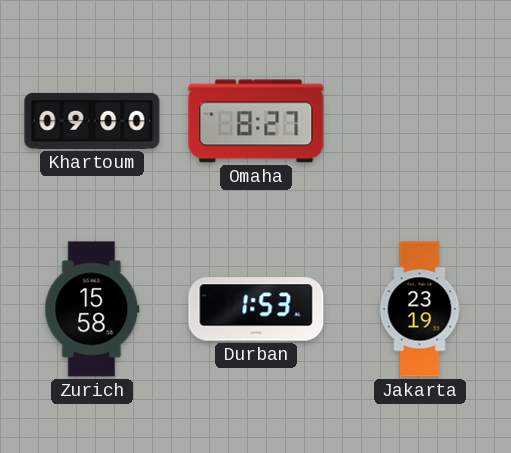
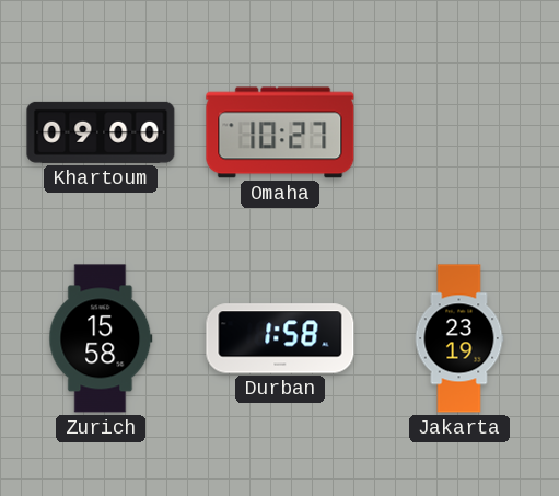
Omaha: 8:27 -> 10:27 (280, 132)
Durban: 1:53 -> 1:58 (280, 338)
